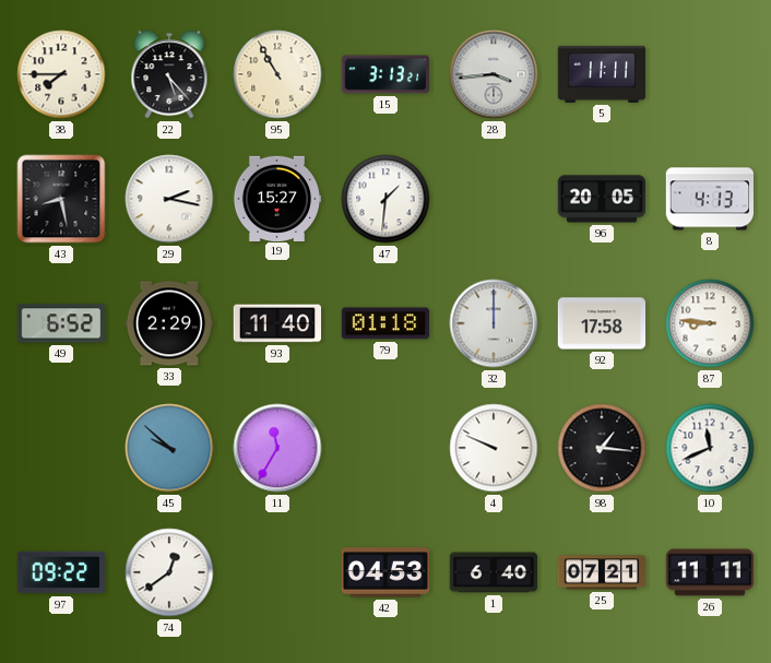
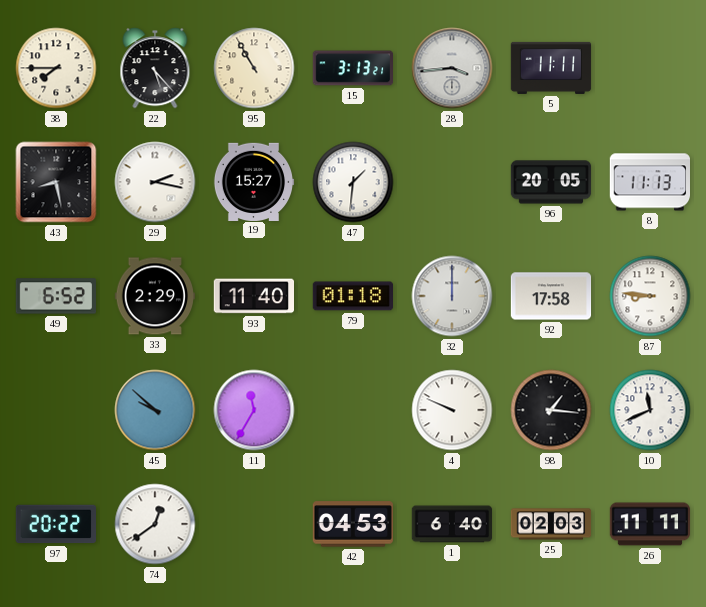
8: 4:13 -> 11:13 (649, 182)
97: 09:22 -> 20:22 (55, 524)
25: 07:21 -> 02:03 (551, 524)
